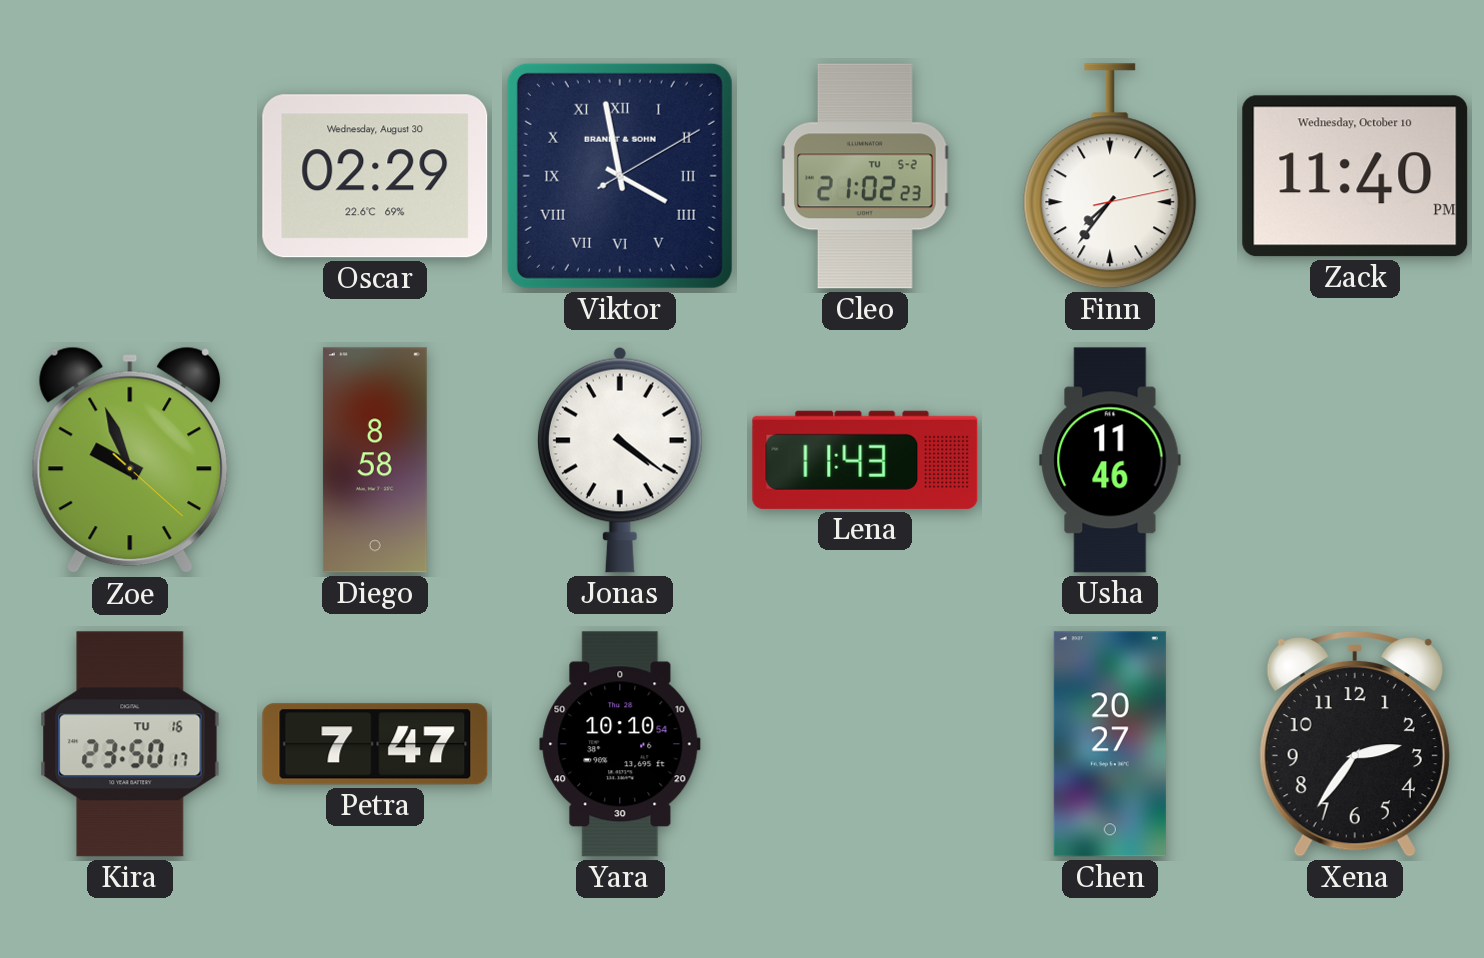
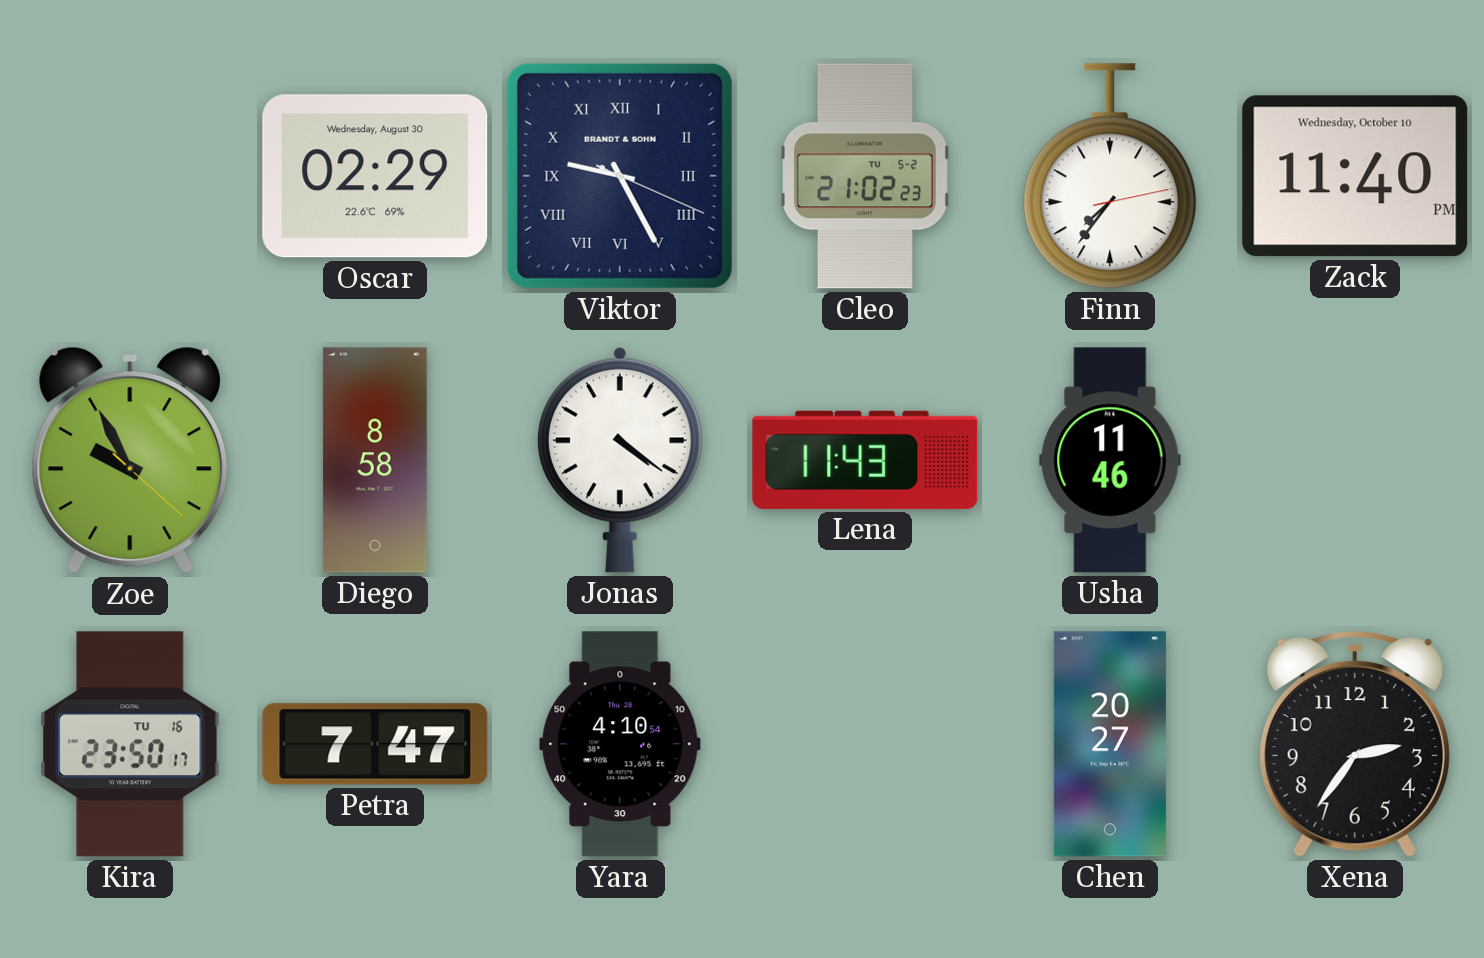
Viktor: 3:58 -> 9:25 (620, 176)
Zoe: 9:56 -> 9:55 (130, 460)
Yara: 10:10 -> 4:10 (620, 744)
